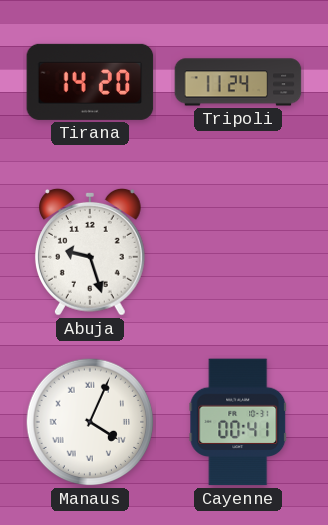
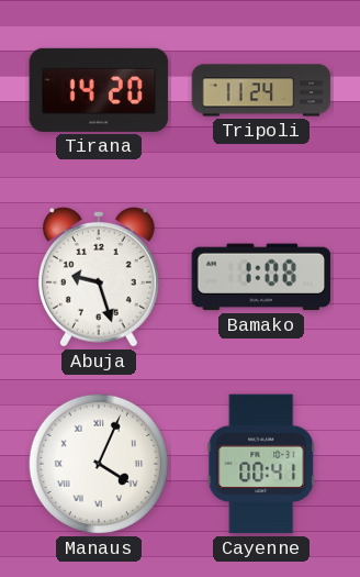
Bamako: none -> 1:08 (261, 277)
